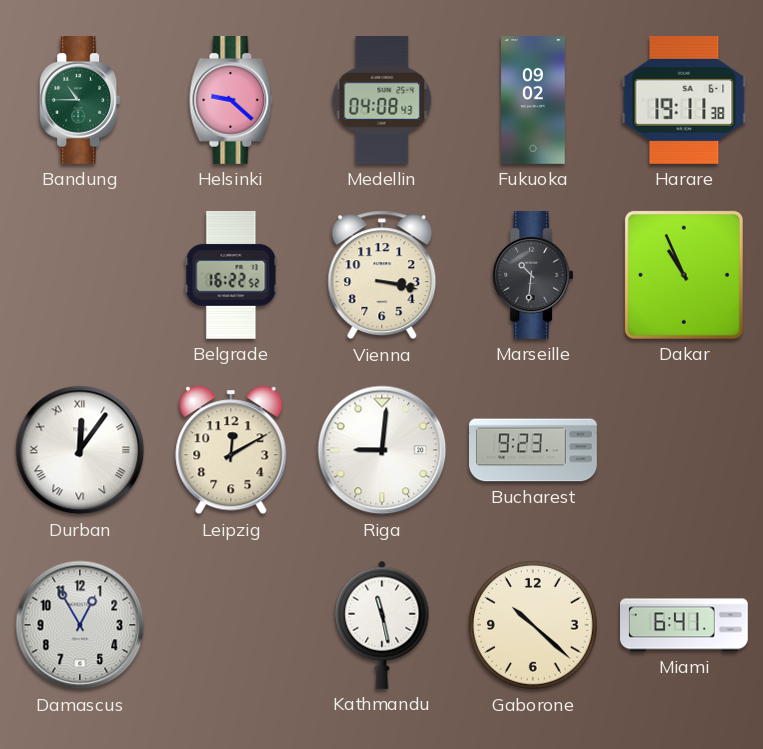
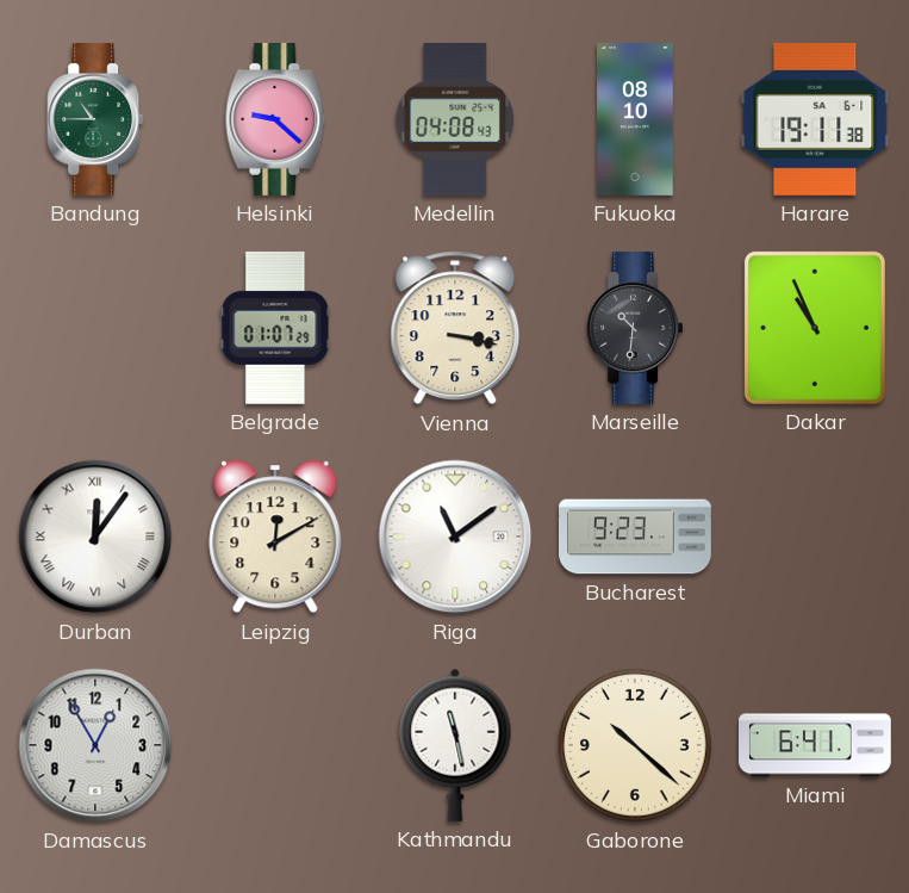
Fukuoka: 09:02 -> 08:10 (635, 120)
Belgrade: 16:22 -> 01:07 (275, 328)
Riga: 9:01 -> 11:09 (455, 537)
